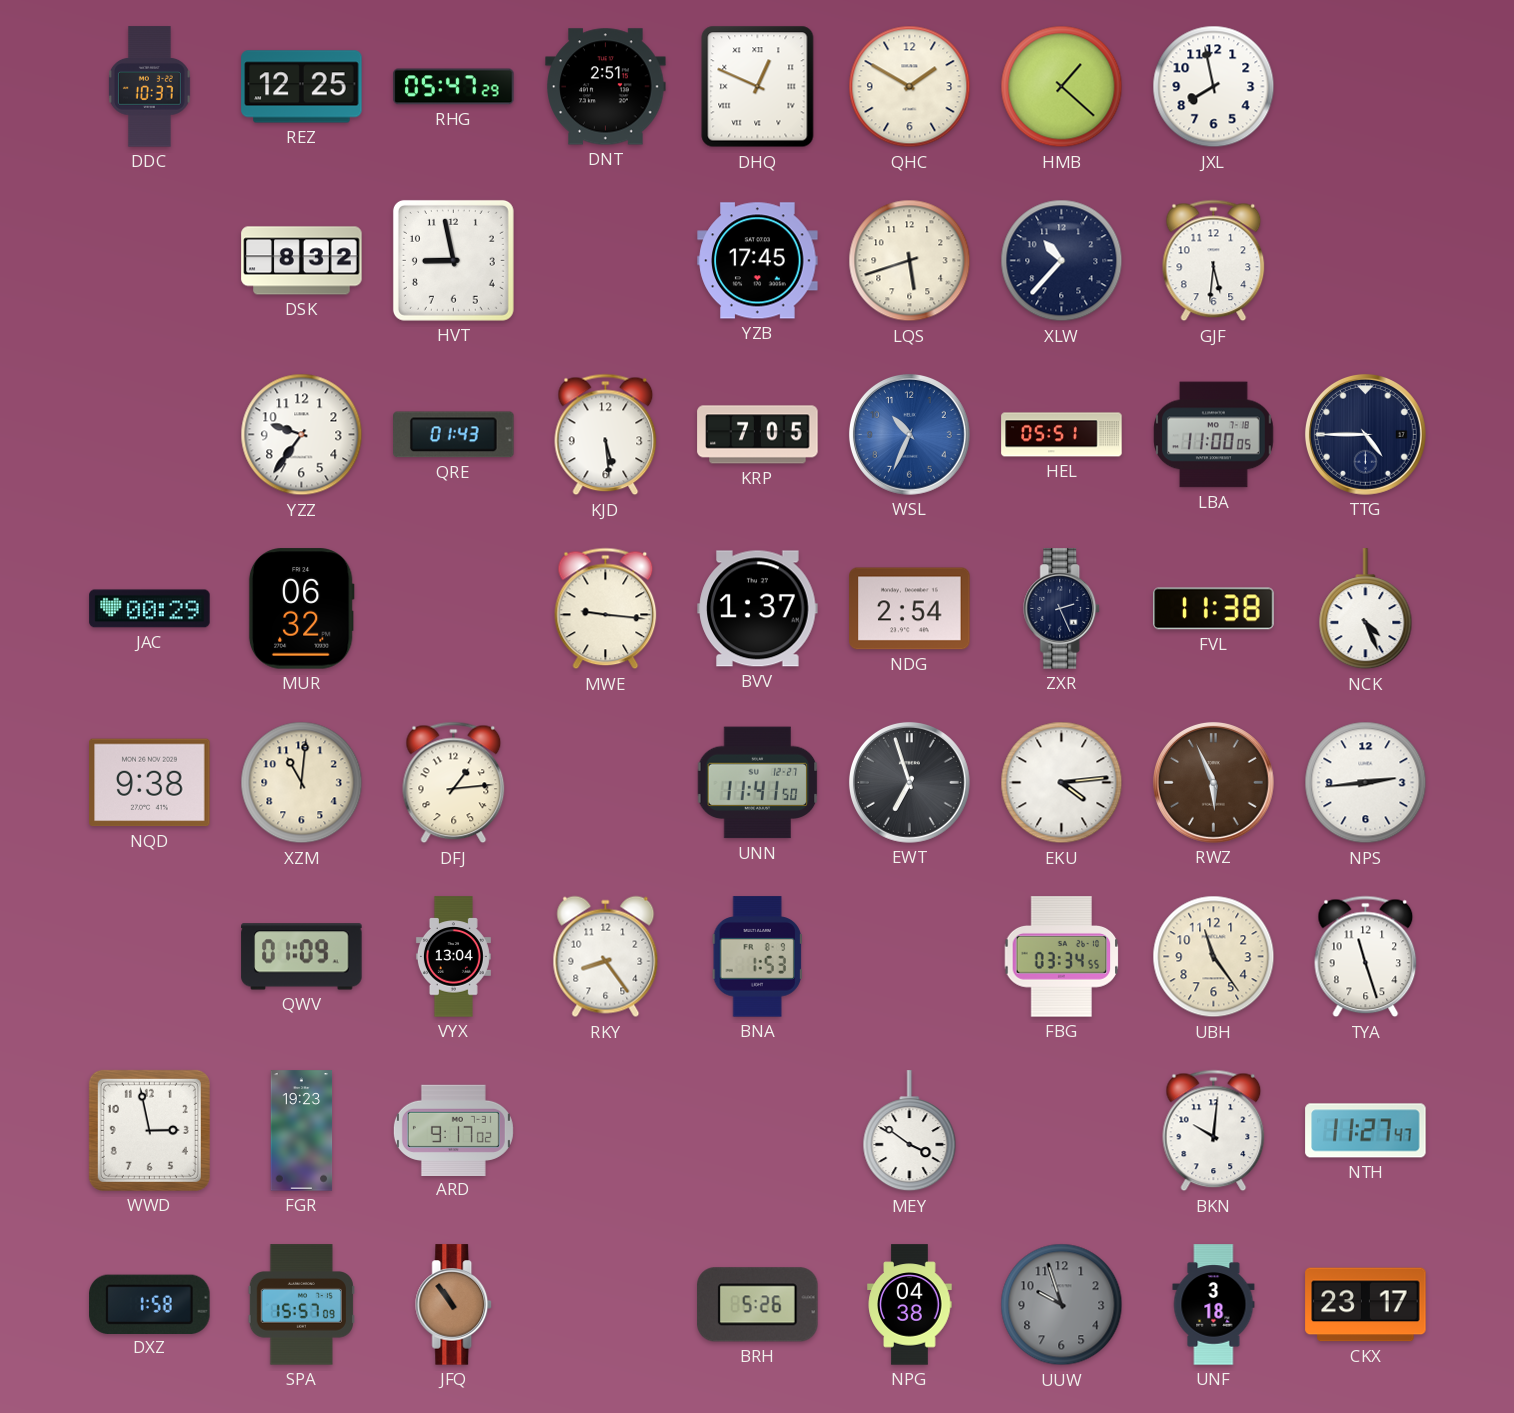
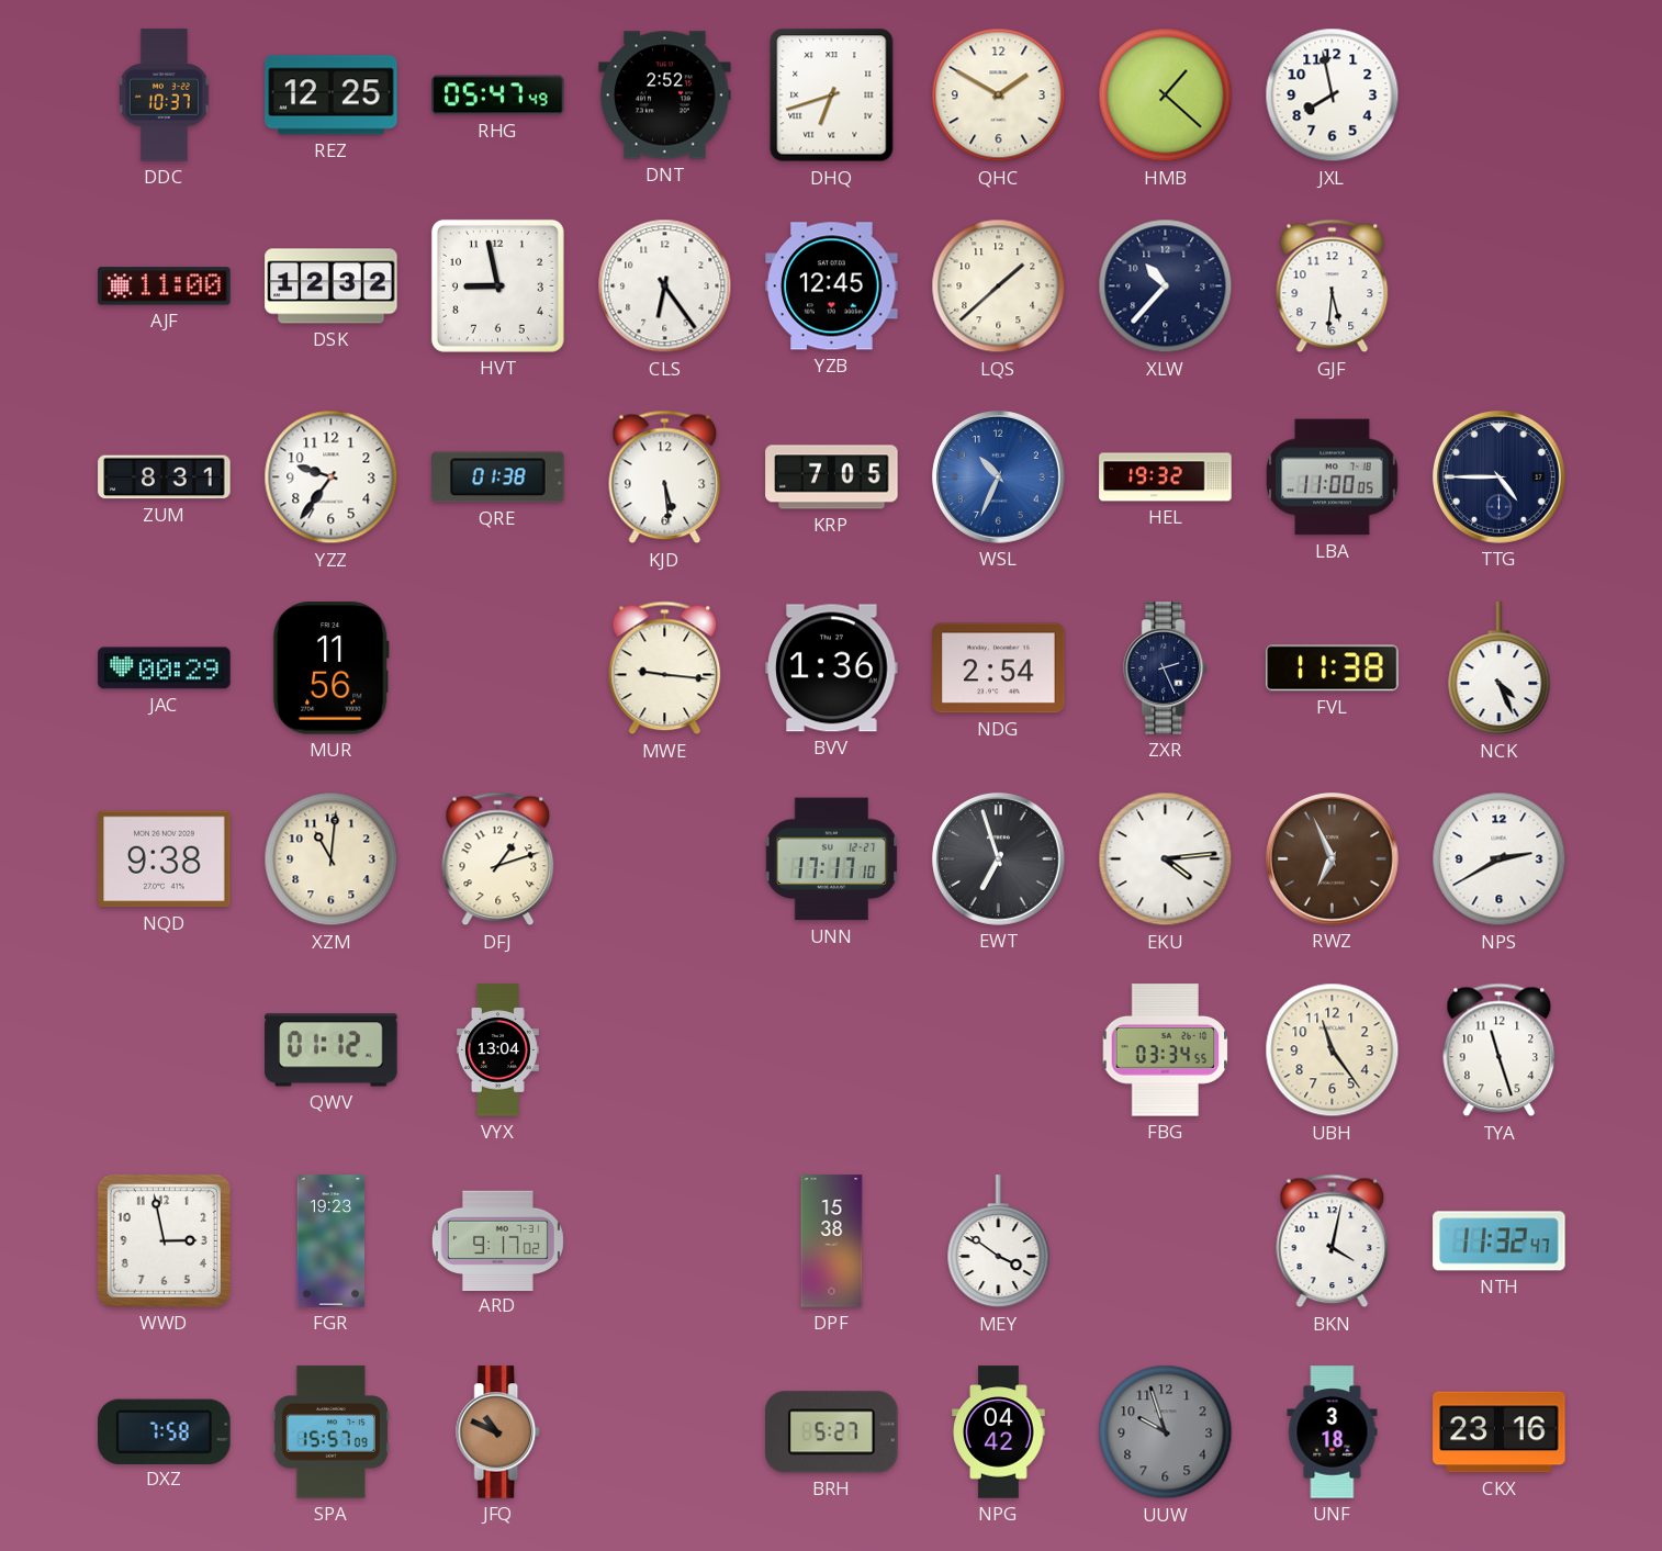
RHG: 05:47:29 -> 05:47:49 (498, 95)
DNT: 2:51 -> 2:52 (665, 95)
DHQ: 12:49 -> 6:42 (832, 95)
AJF: none -> 11:00 (165, 286)
DSK: 8:32 -> 12:32 (332, 286)
CLS: none -> 6:24 (665, 286)
YZB: 17:45 -> 12:45 (832, 286)
LQS: 5:42 -> 1:38 (999, 286)
ZUM: none -> 8:31 (165, 477)
QRE: 01:43 -> 01:38 (498, 477)
HEL: 05:51 -> 19:32 (1166, 477)
MUR: 06:32 -> 11:56 (330, 668)
BVV: 1:37 -> 1:36 (832, 668)
DFJ: 1:14 -> 1:12 (498, 859)
UNN: 11:41 -> 17:17 (832, 859)
RWZ: 5:56 -> 6:56 (1332, 858)
NPS: 2:44 -> 2:40 (1500, 859)
QWV: 01:09 -> 01:12 (332, 1050)
RKY: 8:24 -> none (606, 957)
BNA: 1:53 -> none (757, 957)
DPF: none -> 15:38 (832, 1241)
BKN: 10:01 -> 4:02 (1333, 1241)
NTH: 11:27 -> 11:32 (1500, 1241)
DXZ: 1:58 -> 7:58 (165, 1431)
JFQ: 10:54 -> 10:49 (498, 1432)
BRH: 5:26 -> 5:27 (832, 1432)
NPG: 04:38 -> 04:42 (999, 1432)
CKX: 23:17 -> 23:16 (1500, 1432)
